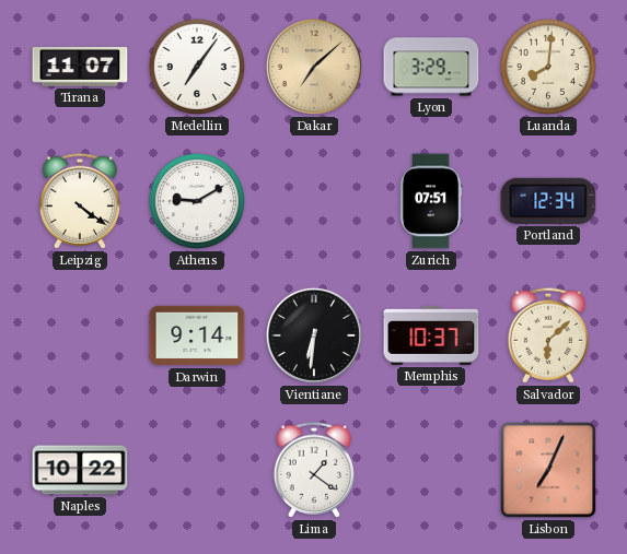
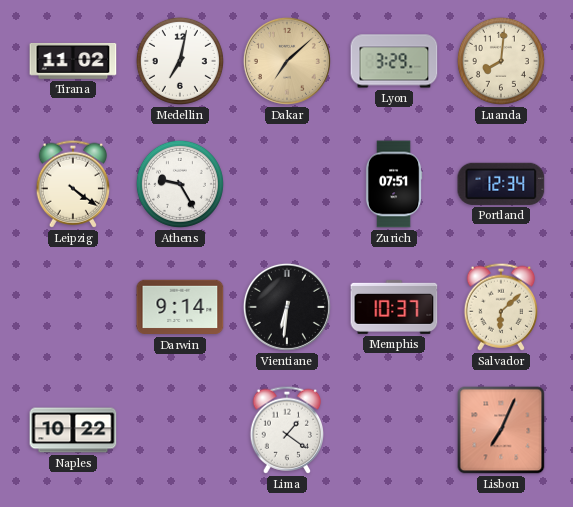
Tirana: 11:07 -> 11:02 (73, 61)
Medellin: 7:06 -> 7:02 (180, 61)
Athens: 9:10 -> 9:25 (180, 184)
